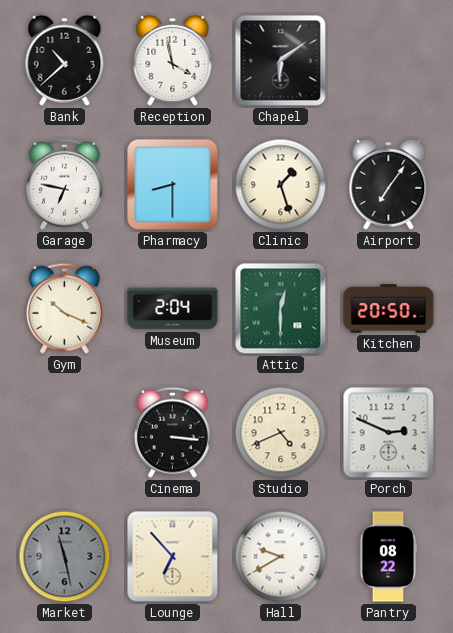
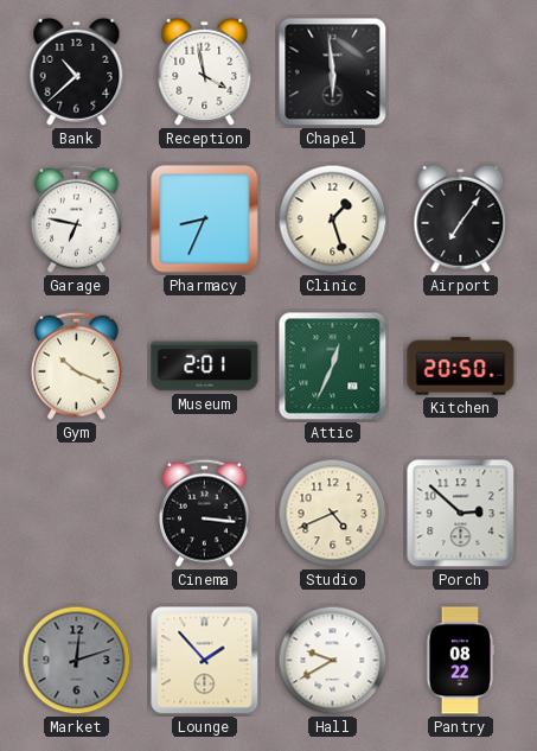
Chapel: 6:09 -> 5:59 (333, 72)
Pharmacy: 8:30 -> 8:34 (205, 219)
Museum: 2:04 -> 2:01 (205, 367)
Attic: 12:30 -> 12:34 (333, 367)
Porch: 2:49 -> 2:52 (461, 514)
Market: 11:28 -> 12:12 (77, 661)
Lounge: 6:53 -> 1:53 (205, 661)
